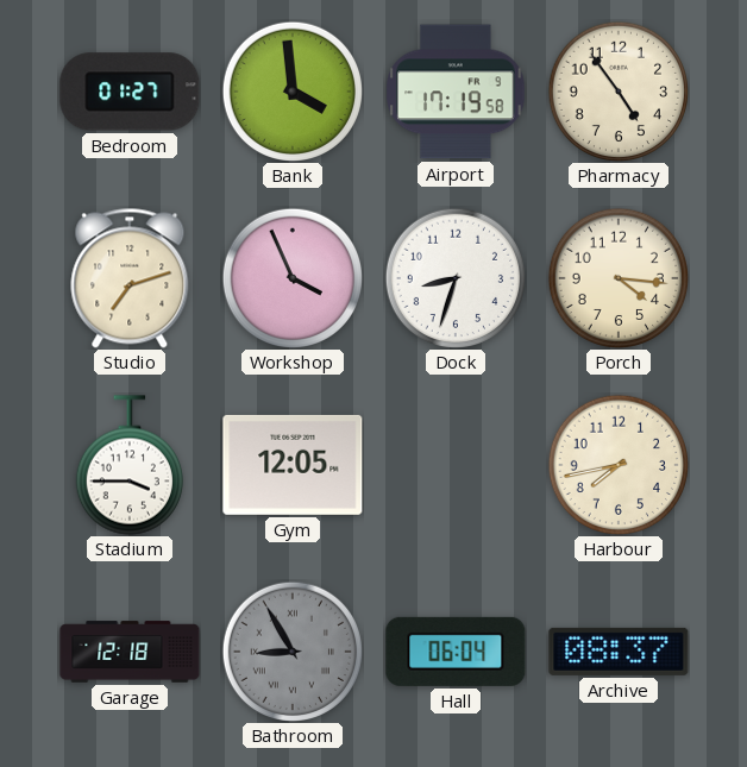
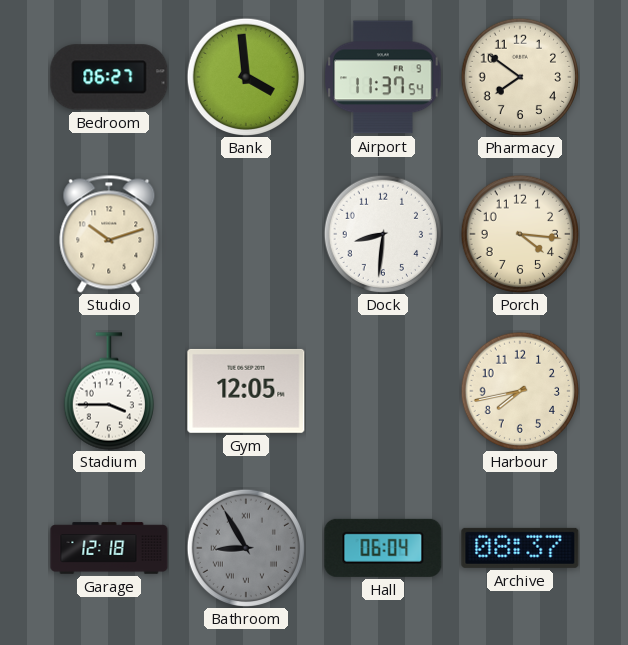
Bedroom: 01:27 -> 06:27 (109, 77)
Airport: 17:19 -> 11:37 (383, 77)
Pharmacy: 4:54 -> 7:51 (520, 77)
Studio: 7:12 -> 10:12 (109, 234)
Workshop: 3:56 -> none (293, 278)
Dock: 8:33 -> 8:31 (383, 234)
